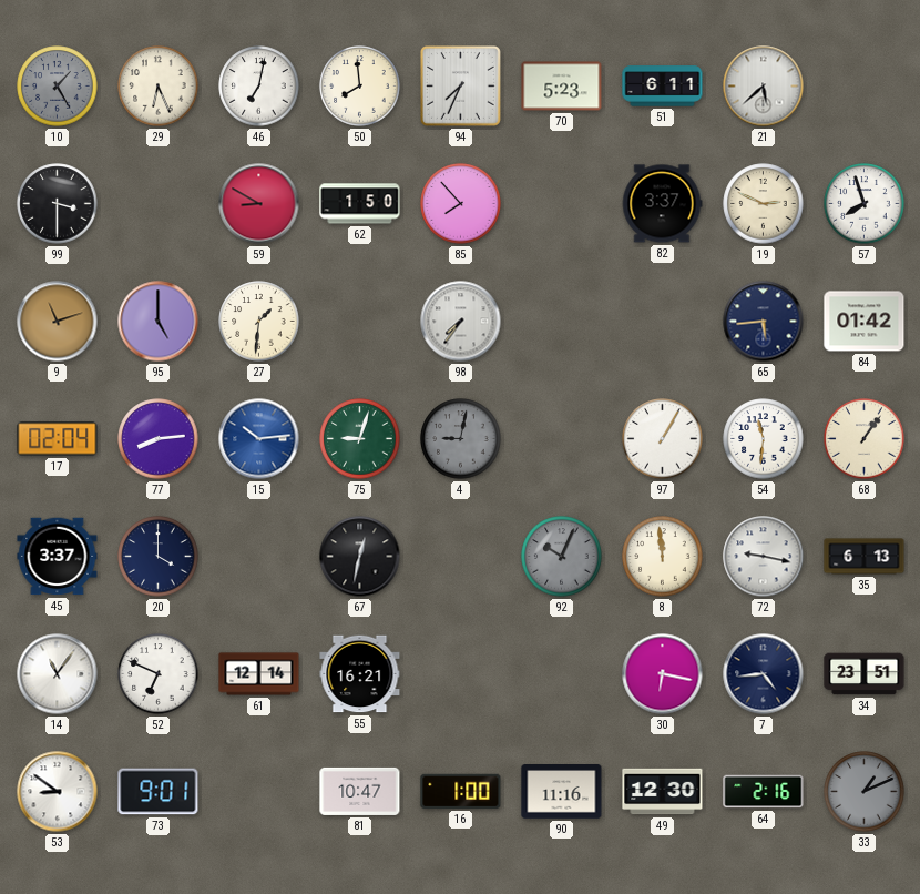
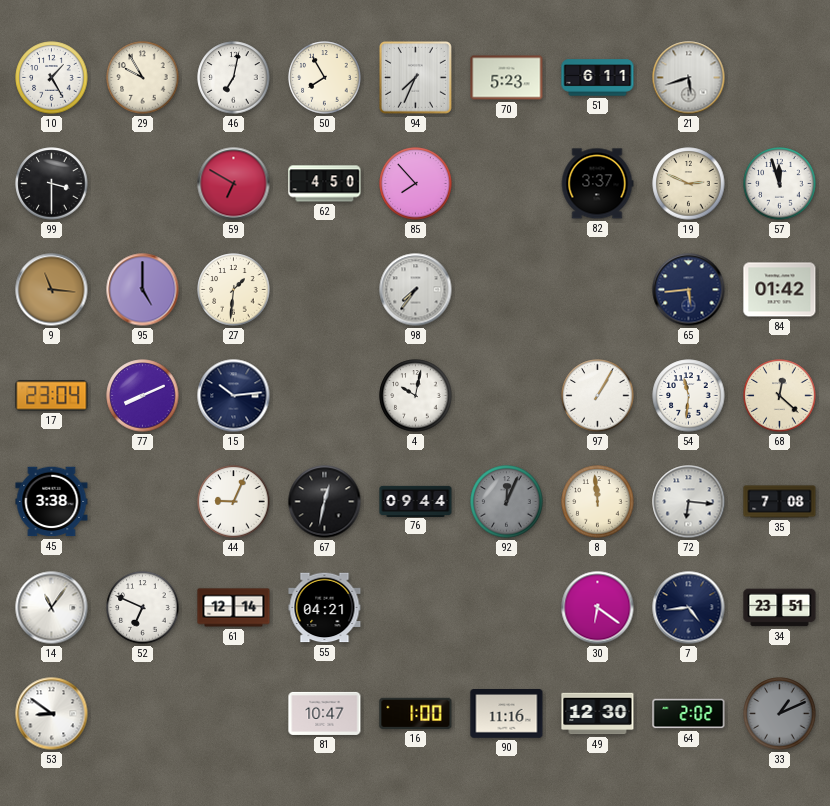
10 dial: grey -> white (52, 78)
29: 6:26 -> 9:55 (143, 78)
50: 7:59 -> 7:55 (325, 78)
21: 5:38 -> 5:42 (689, 78)
59: 8:50 -> 6:50 (234, 184)
62: 1:50 -> 4:50 (325, 184)
57: 7:57 -> 11:57 (780, 184)
9: 11:12 -> 11:16 (52, 290)
17: 02:04 -> 23:04 (52, 396)
77: 8:14 -> 8:11 (143, 396)
15 dial: blue -> navy (234, 396)
75: 9:03 -> none (360, 439)
4: 9:02 -> 10:02 (416, 396)
4 dial: grey -> white (416, 396)
68: 1:06 -> 12:22 (780, 396)
45: 3:37 -> 3:38 (52, 502)
20: 4:00 -> none (159, 557)
44: none -> 9:04 (234, 502)
76: none -> 09:44 (416, 501)
92: 10:04 -> 12:04 (507, 502)
72: 9:17 -> 6:16 (689, 502)
35: 6:13 -> 7:08 (780, 502)
55: 16:21 -> 04:21 (325, 608)
30: 6:17 -> 6:21 (598, 608)
73: 9:01 -> none (159, 792)
64: 2:16 -> 2:02 (689, 714)
